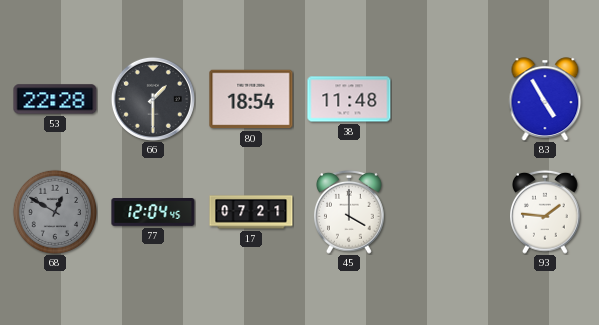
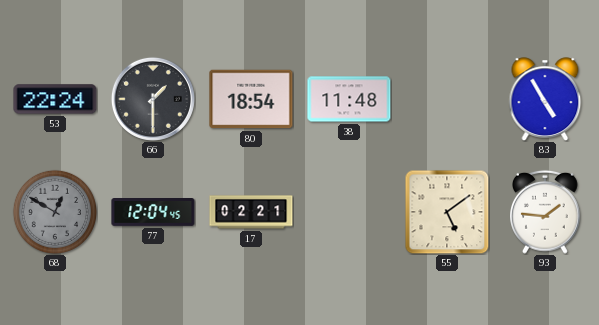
53: 22:28 -> 22:24 (55, 99)
17: 07:21 -> 02:21 (251, 212)
45: 4:00 -> none (350, 212)
55: none -> 5:09 (447, 212)
